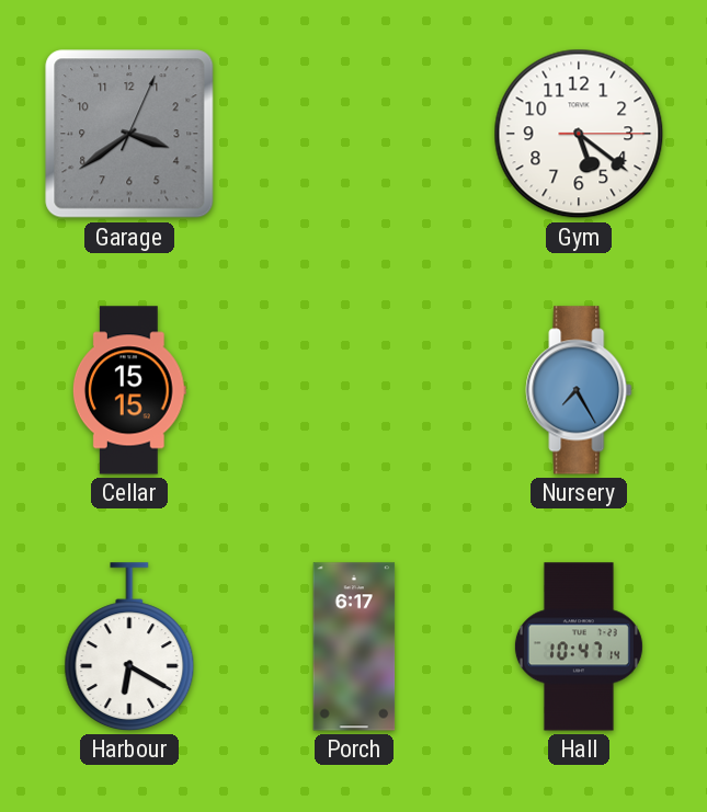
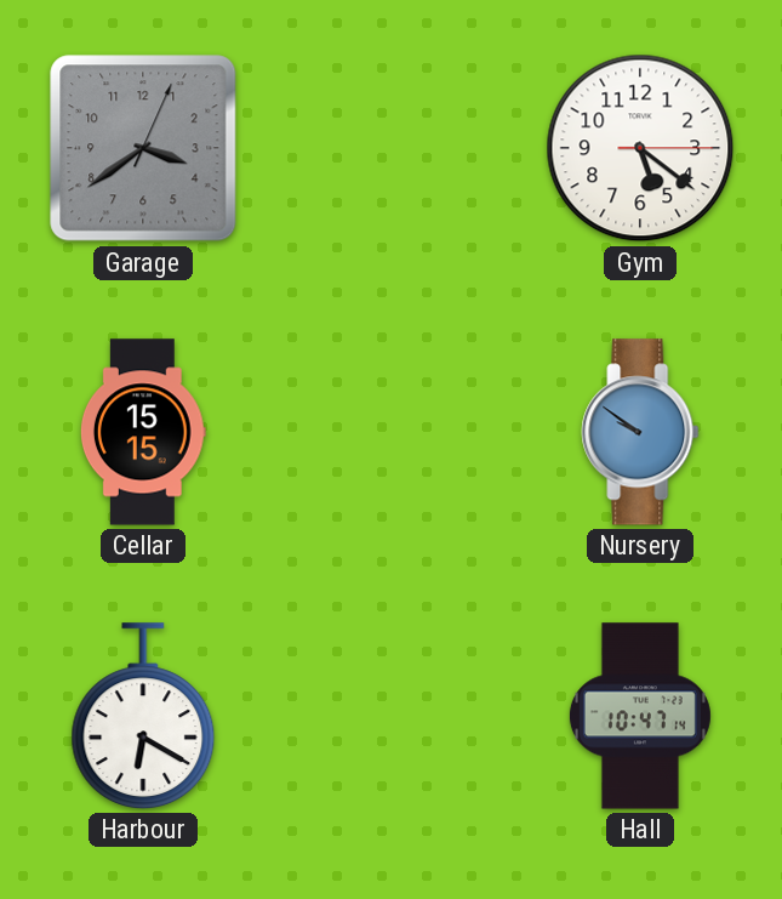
Nursery: 7:25 -> 9:51 (640, 432)
Porch: 6:17 -> none (354, 647)
